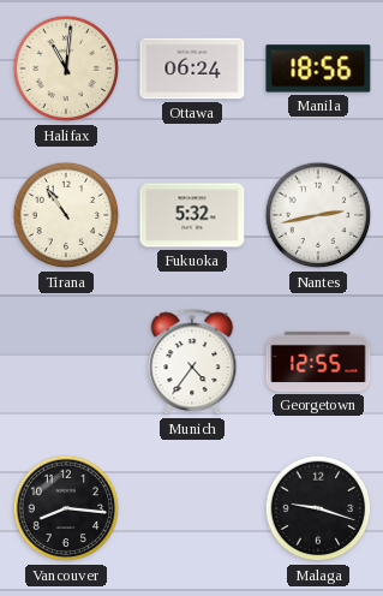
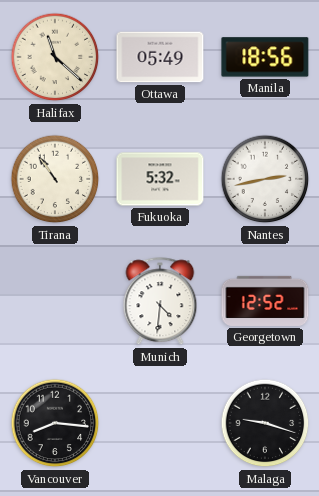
Halifax: 11:01 -> 11:22 (55, 57)
Ottawa: 06:24 -> 05:49 (160, 57)
Munich: 4:36 -> 4:31 (160, 302)
Georgetown: 12:55 -> 12:52 (265, 301)
